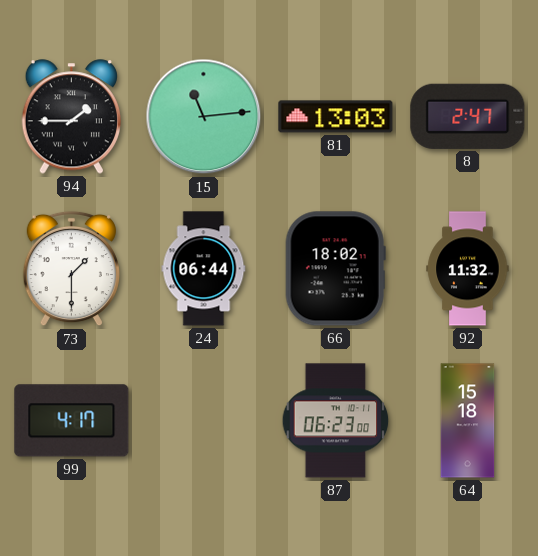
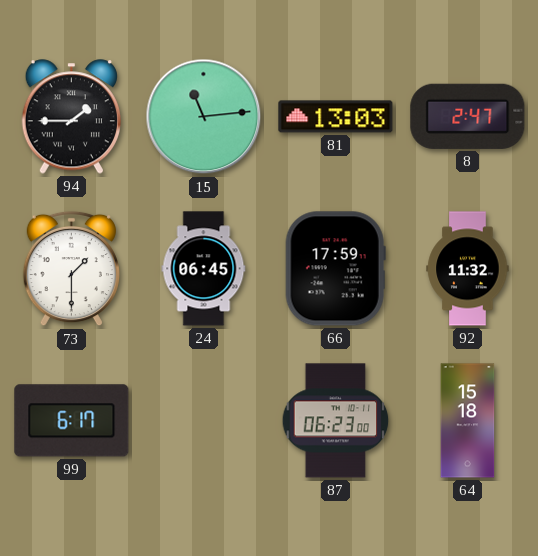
24: 06:44 -> 06:45 (204, 269)
66: 18:02 -> 17:59 (335, 269)
99: 4:17 -> 6:17 (72, 421)
